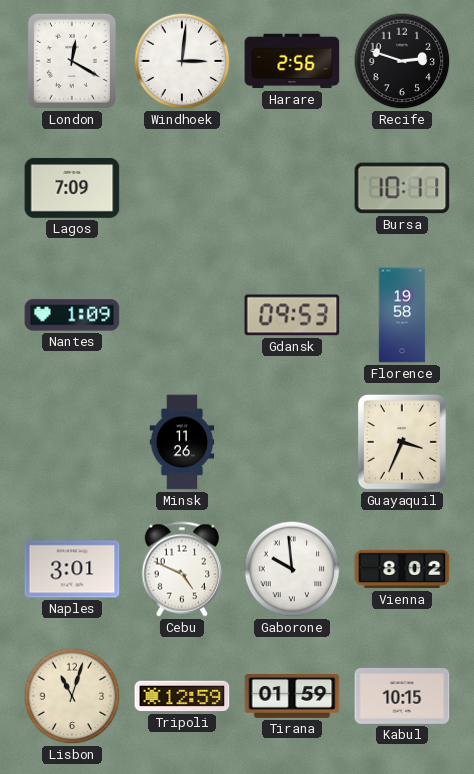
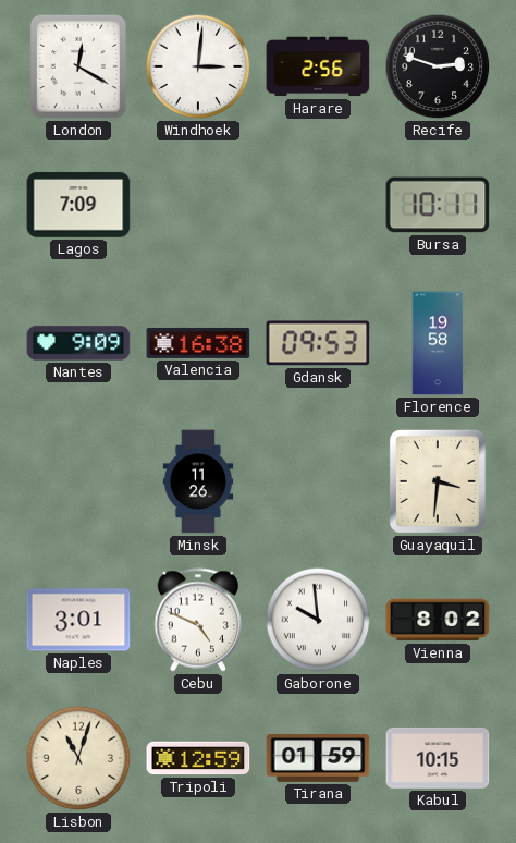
Nantes: 1:09 -> 9:09 (78, 343)
Valencia: none -> 16:38 (198, 343)
Guayaquil: 3:34 -> 3:31 (438, 481)
